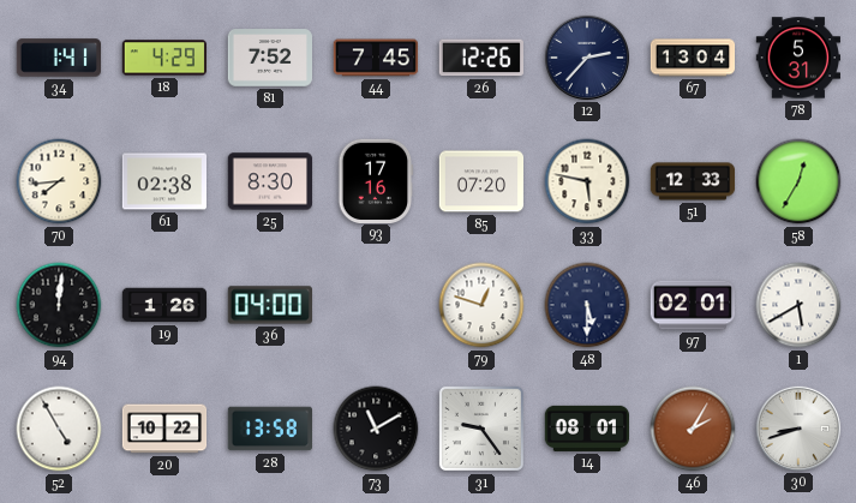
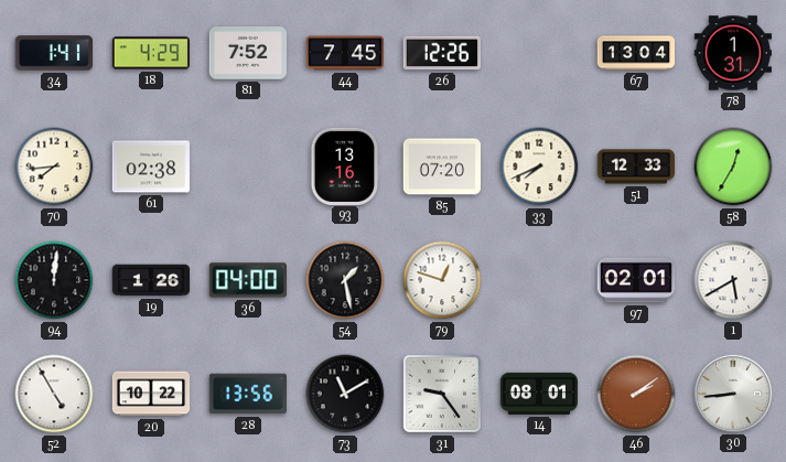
12: 2:37 -> none (586, 56)
78: 5:31 -> 1:31 (732, 53)
25: 8:30 -> none (270, 181)
93: 17:16 -> 13:16 (345, 165)
33: 5:47 -> 7:41 (539, 166)
54: none -> 1:28 (345, 280)
48: 5:30 -> none (587, 305)
28: 13:58 -> 13:56 (247, 394)
46: 2:05 -> 2:09 (636, 394)
30: 8:42 -> 8:44 (732, 393)
